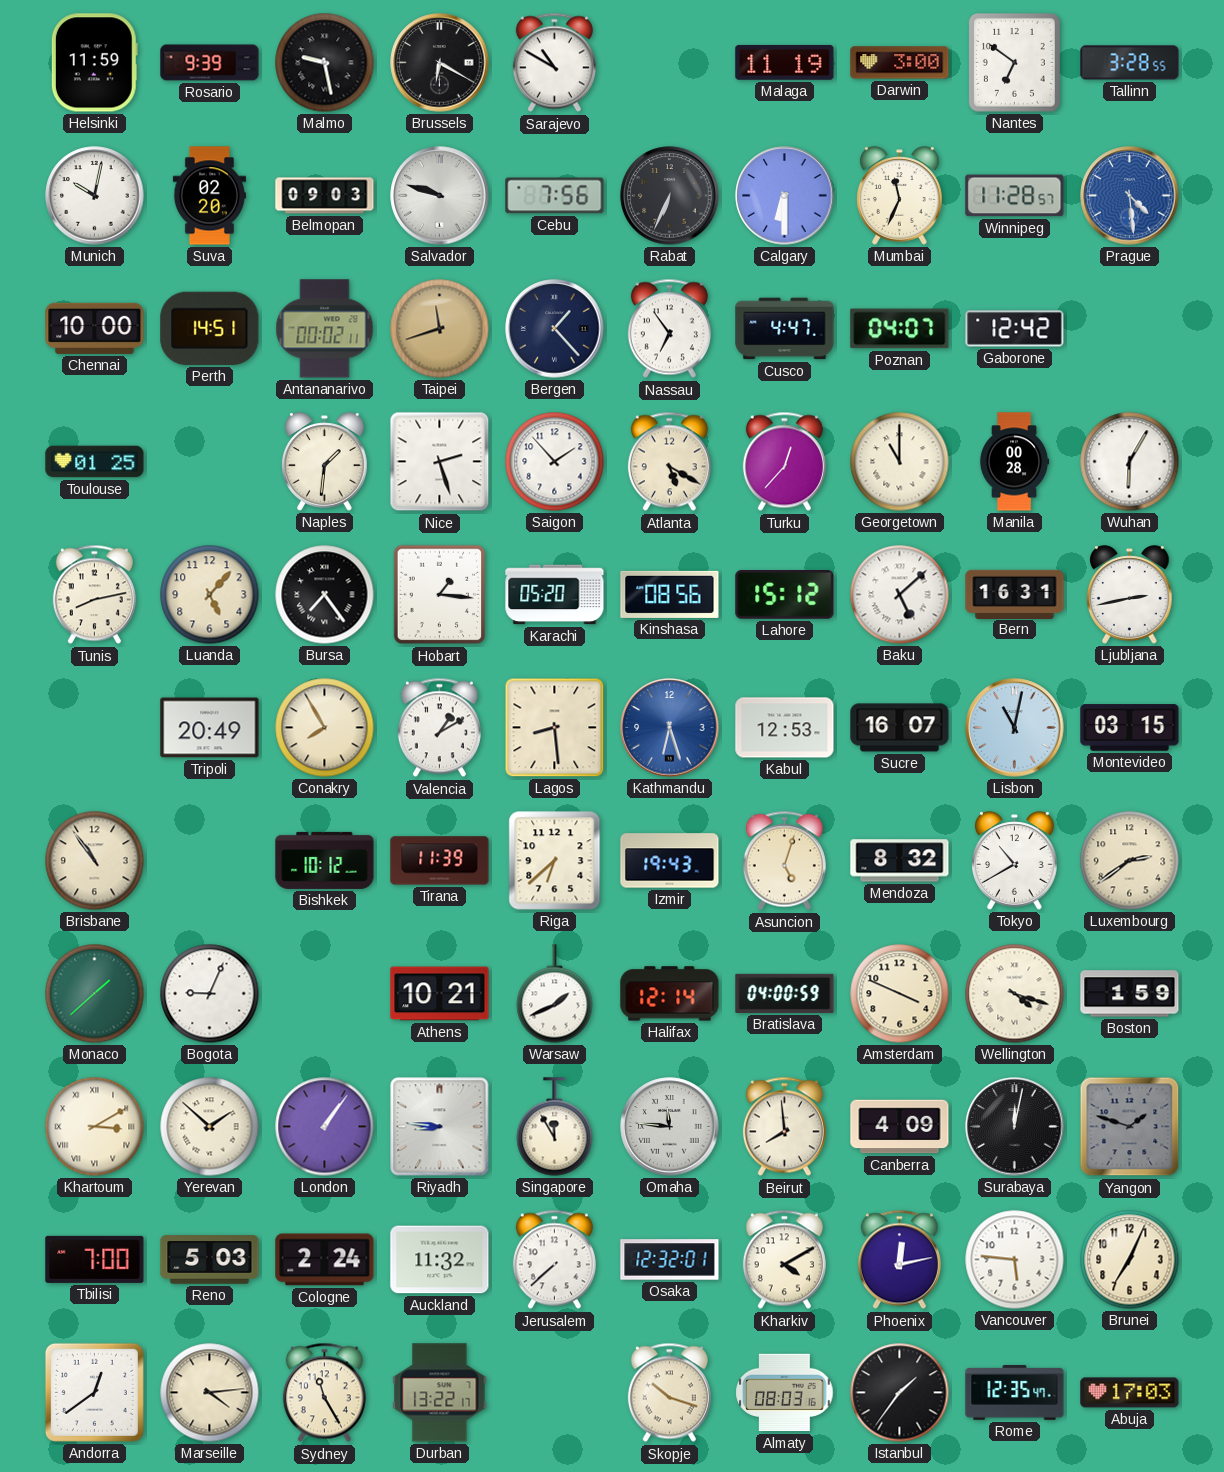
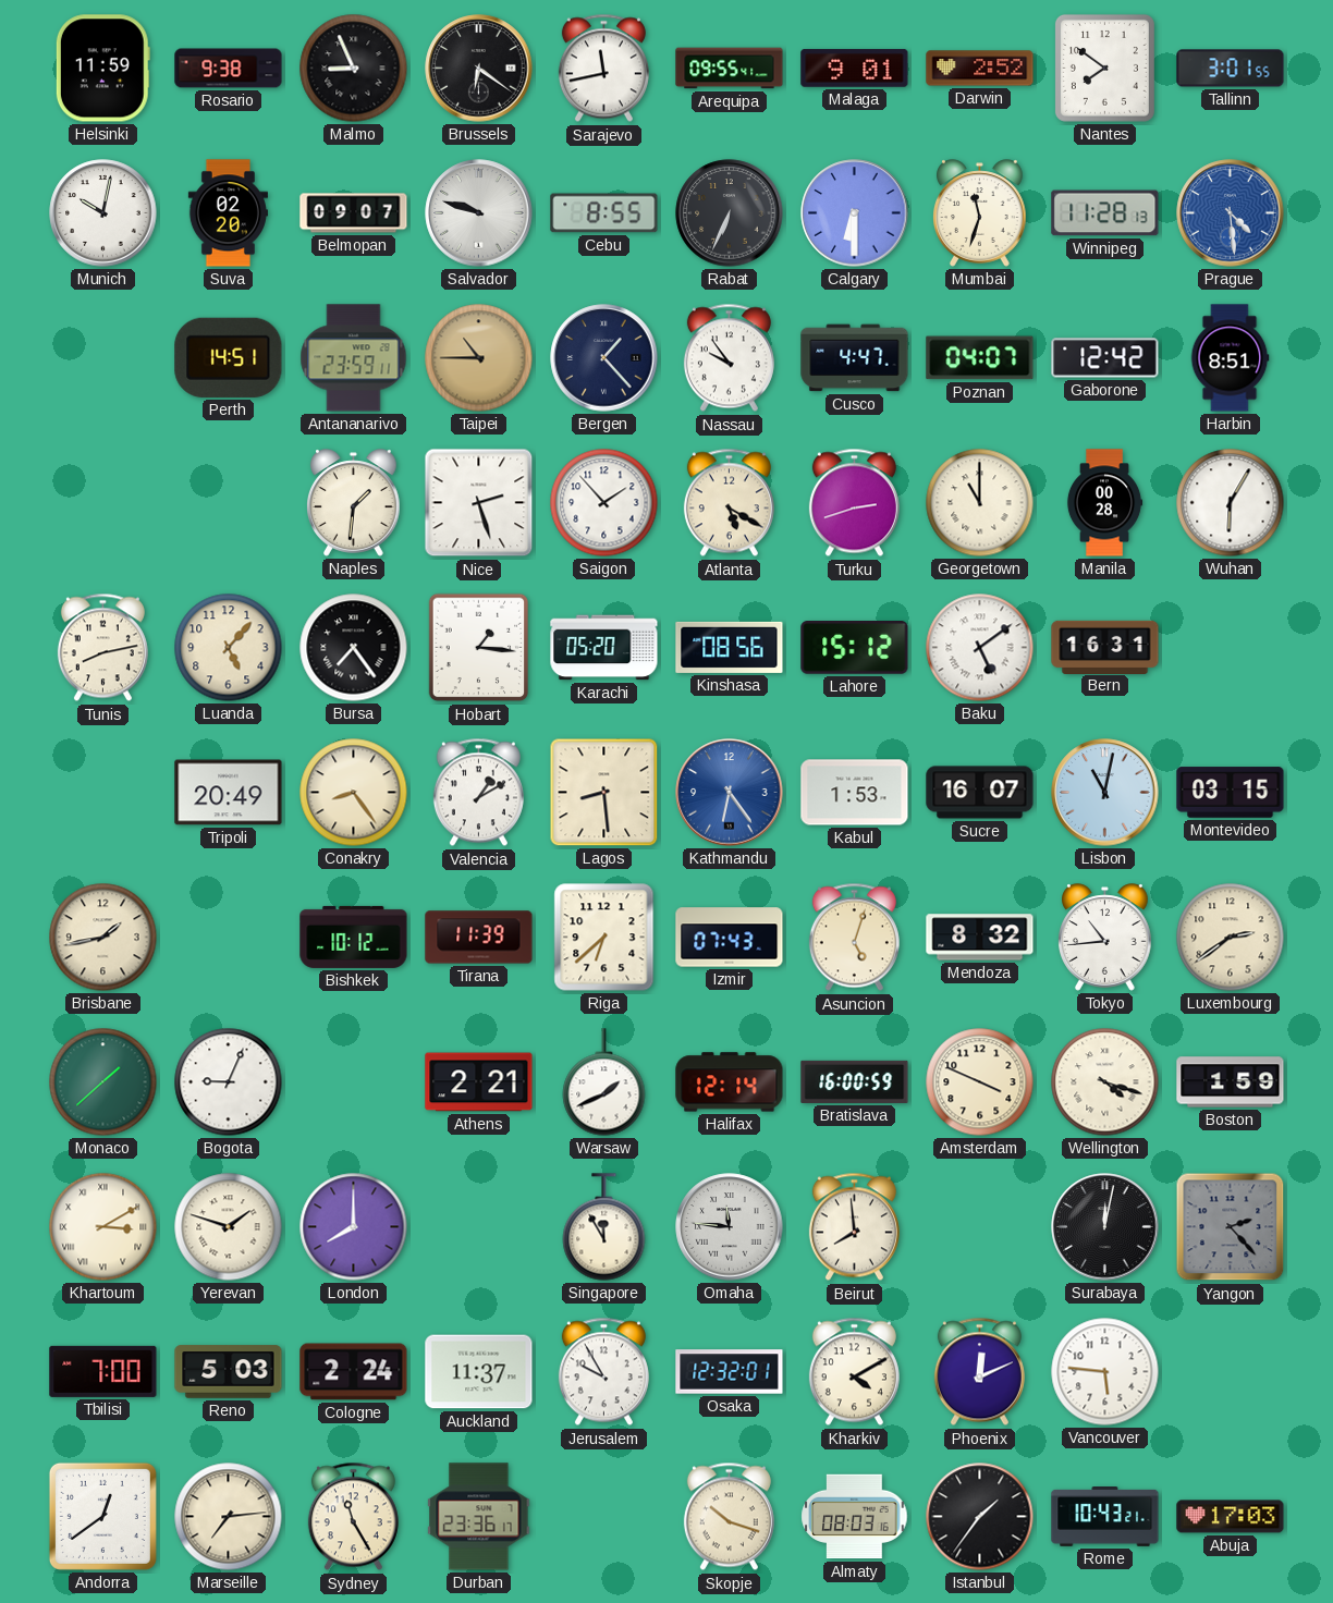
Rosario: 9:39 -> 9:38 (229, 69)
Malmo: 9:28 -> 8:56 (354, 69)
Brussels: 6:20 -> 6:21 (479, 69)
Sarajevo: 10:50 -> 11:43 (603, 69)
Arequipa: none -> 09:55 (730, 69)
Malaga: 11:19 -> 9:01 (855, 68)
Darwin: 3:00 -> 2:52 (980, 69)
Nantes: 6:51 -> 7:51 (1104, 68)
Tallinn: 3:28 -> 3:01 (1231, 69)
Belmopan: 09:03 -> 09:07 (354, 213)
Cebu: 7:56 -> 8:55 (604, 213)
Mumbai: 11:34 -> 11:33 (980, 213)
Winnipeg: 11:28:57 -> 11:28:13 (1105, 213)
Chennai: 10:00 -> none (95, 328)
Antananarivo: 00:02 -> 23:59 (354, 358)
Taipei: 11:42 -> 10:45 (479, 358)
Nassau: 6:54 -> 9:54 (729, 358)
Harbin: none -> 8:51 (1230, 358)
Toulouse: 01:25 -> none (95, 462)
Turku: 12:37 -> 2:42 (854, 503)
Baku: 5:08 -> 5:09 (980, 648)
Ljubljana: 2:43 -> none (1130, 595)
Conakry: 7:55 -> 8:24 (354, 793)
Kathmandu: 6:27 -> 6:24 (730, 793)
Kabul: 12:53 -> 1:53 (855, 793)
Brisbane: 10:54 -> 1:43 (103, 938)
Izmir: 19:43 -> 07:43 (730, 938)
Tokyo: 10:40 -> 10:44 (1105, 938)
Athens: 10:21 -> 2:21 (479, 1082)
Bratislava: 04:00 -> 16:00 (855, 1081)
Yerevan: 1:52 -> 1:48 (229, 1227)
London: 1:06 -> 8:00 (354, 1227)
Riyadh: 8:46 -> none (440, 1127)
Canberra: 4:09 -> none (900, 1127)
Yangon: 1:48 -> 2:23 (1231, 1227)
Auckland: 11:32 -> 11:37 (479, 1372)
Jerusalem: 7:38 -> 9:55 (603, 1372)
Phoenix: 12:13 -> 12:11 (979, 1372)
Brunei: 7:04 -> none (1130, 1260)
Marseille: 4:14 -> 7:14 (229, 1517)
Durban: 13:22 -> 23:36 (479, 1517)
Rome: 12:35 -> 10:43 (1105, 1517)
